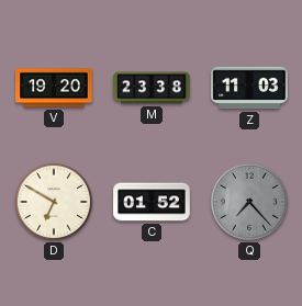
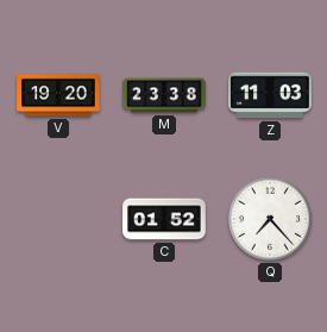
D: 6:50 -> none (54, 202)
Q dial: grey -> white (270, 219)
